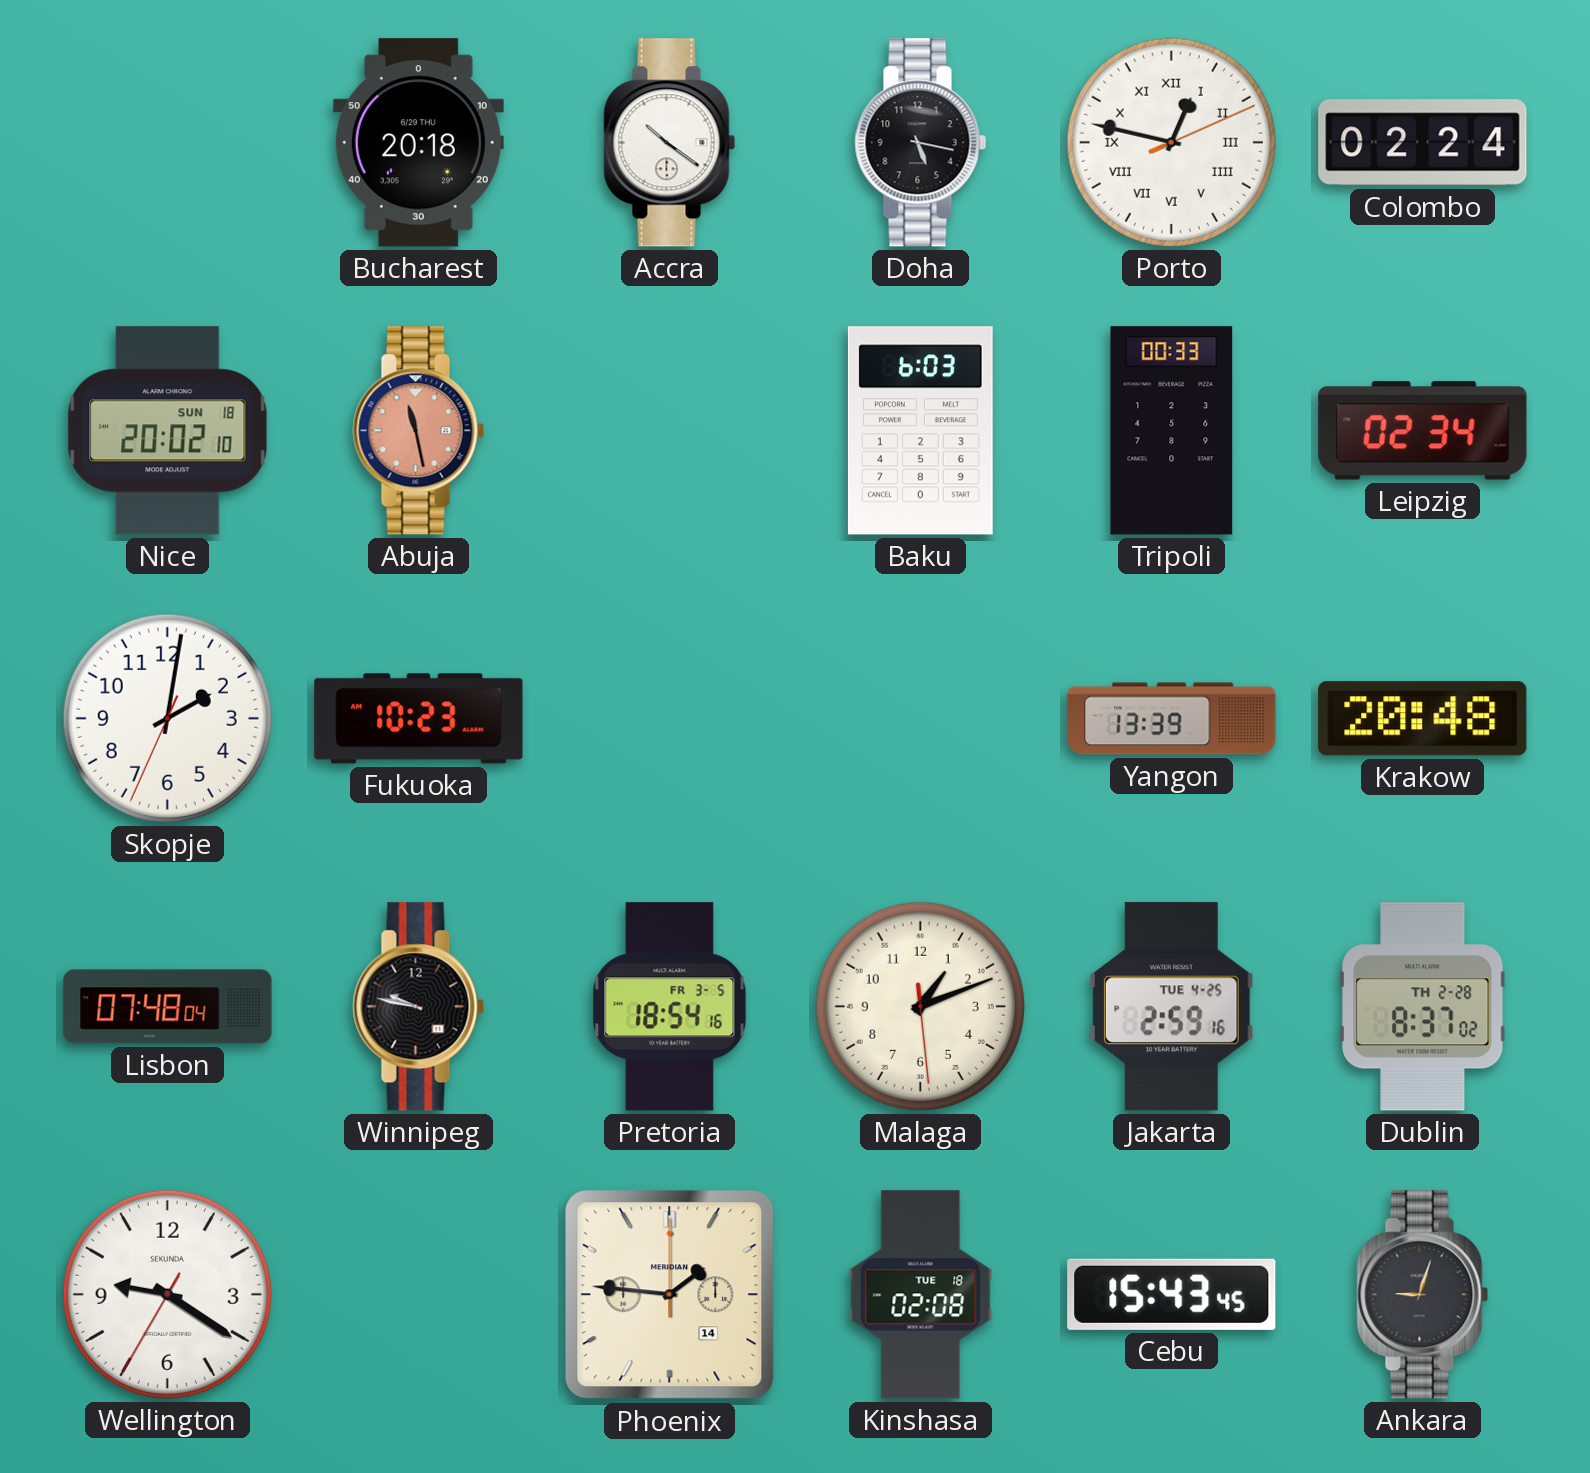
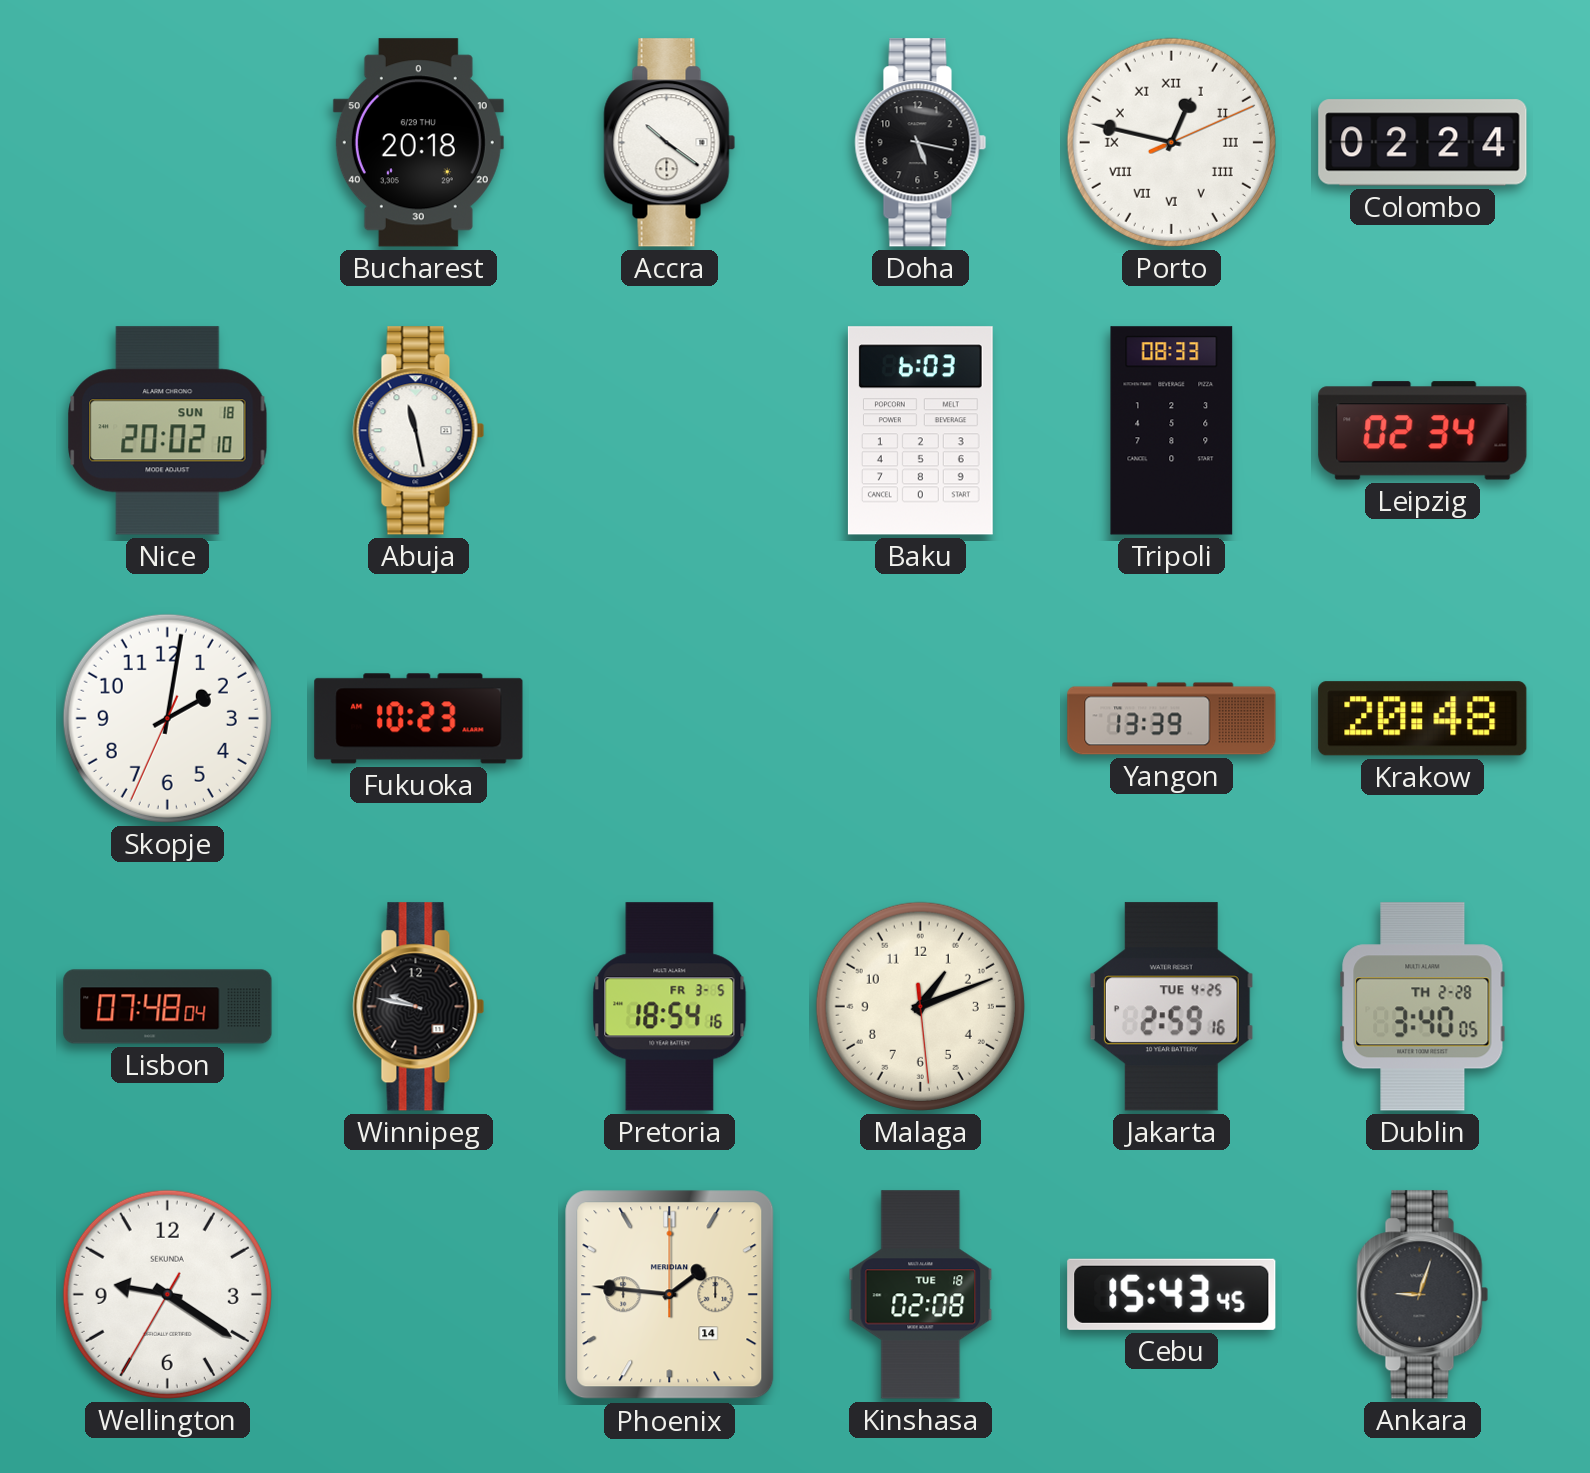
Abuja dial: salmon -> white (419, 431)
Tripoli: 00:33 -> 08:33 (1172, 431)
Dublin: 8:37 -> 3:40 (1423, 1007)
